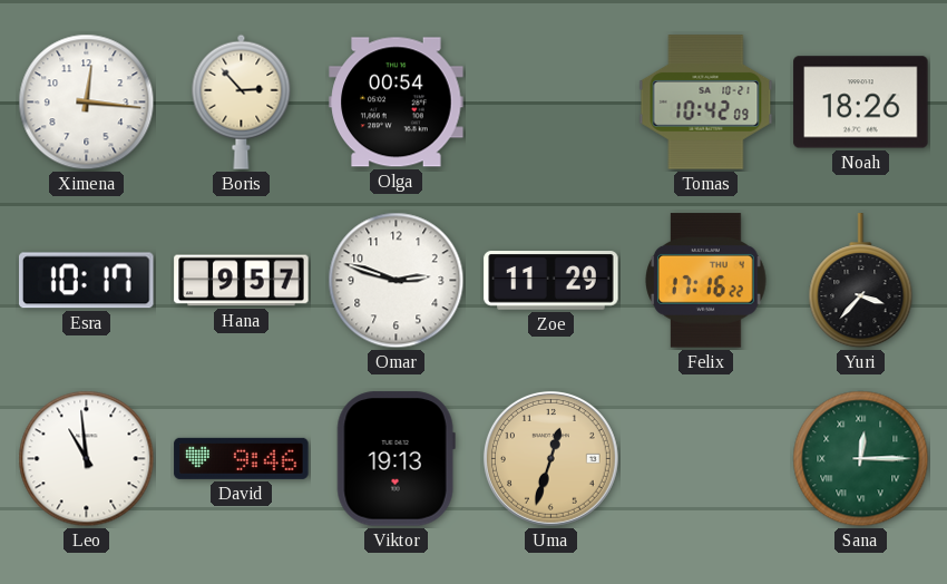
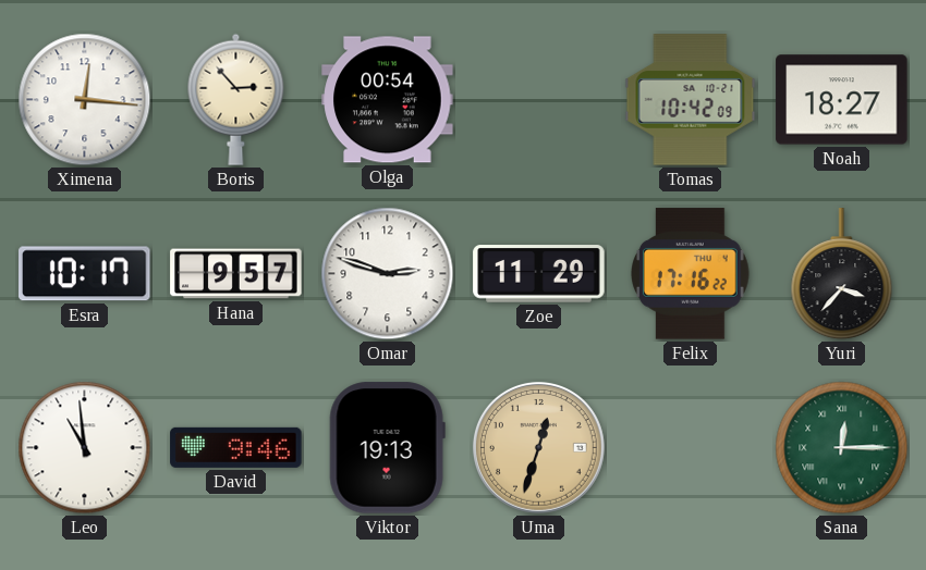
Noah: 18:26 -> 18:27 (842, 100)
